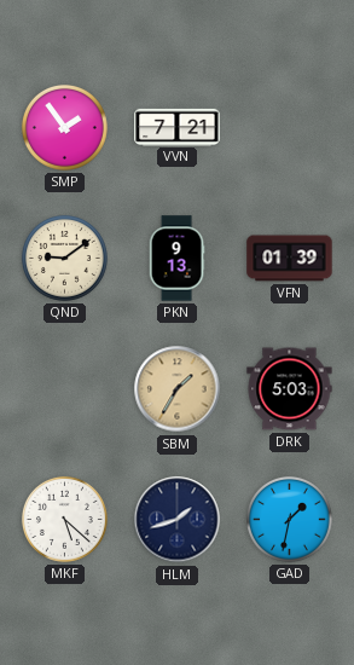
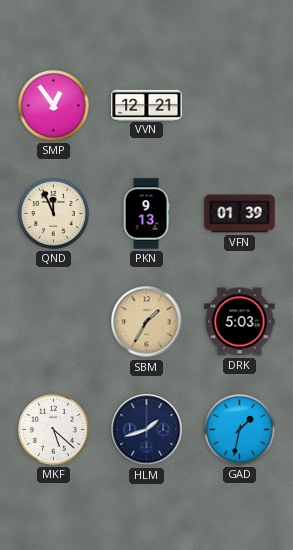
SMP: 1:54 -> 12:54 (53, 105)
VVN: 7:21 -> 12:21 (147, 105)
QND: 9:09 -> 11:56 (53, 213)
